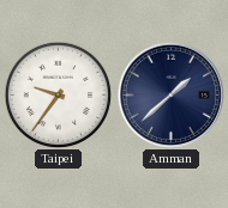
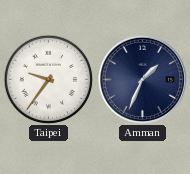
Amman: 1:38 -> 1:34 (142, 79)
